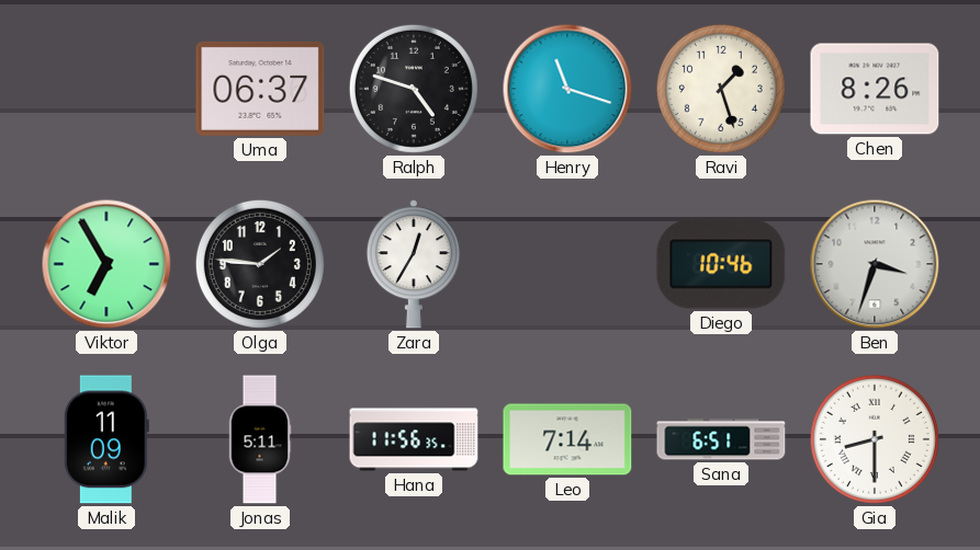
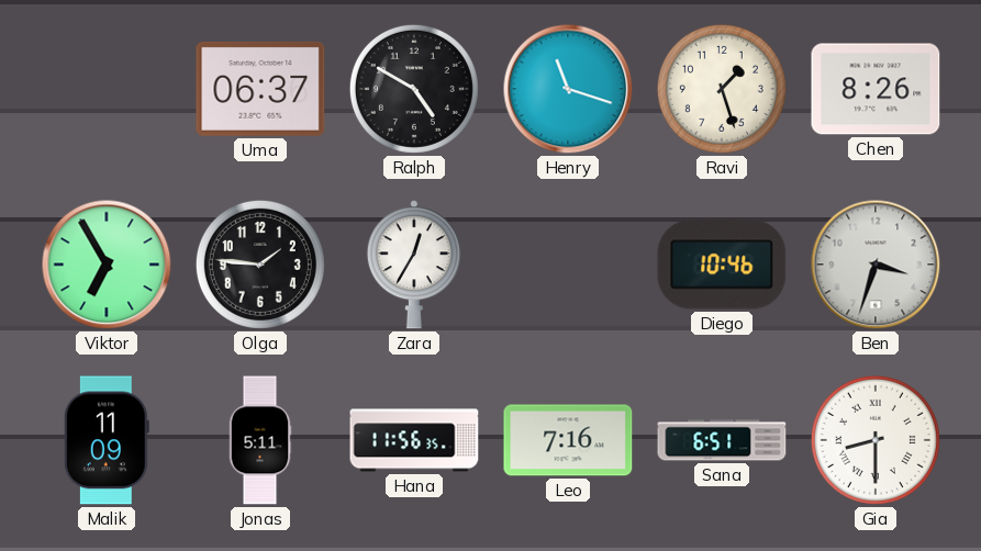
Ralph: 4:48 -> 4:50 (414, 89)
Leo: 7:14 -> 7:16 (568, 440)
